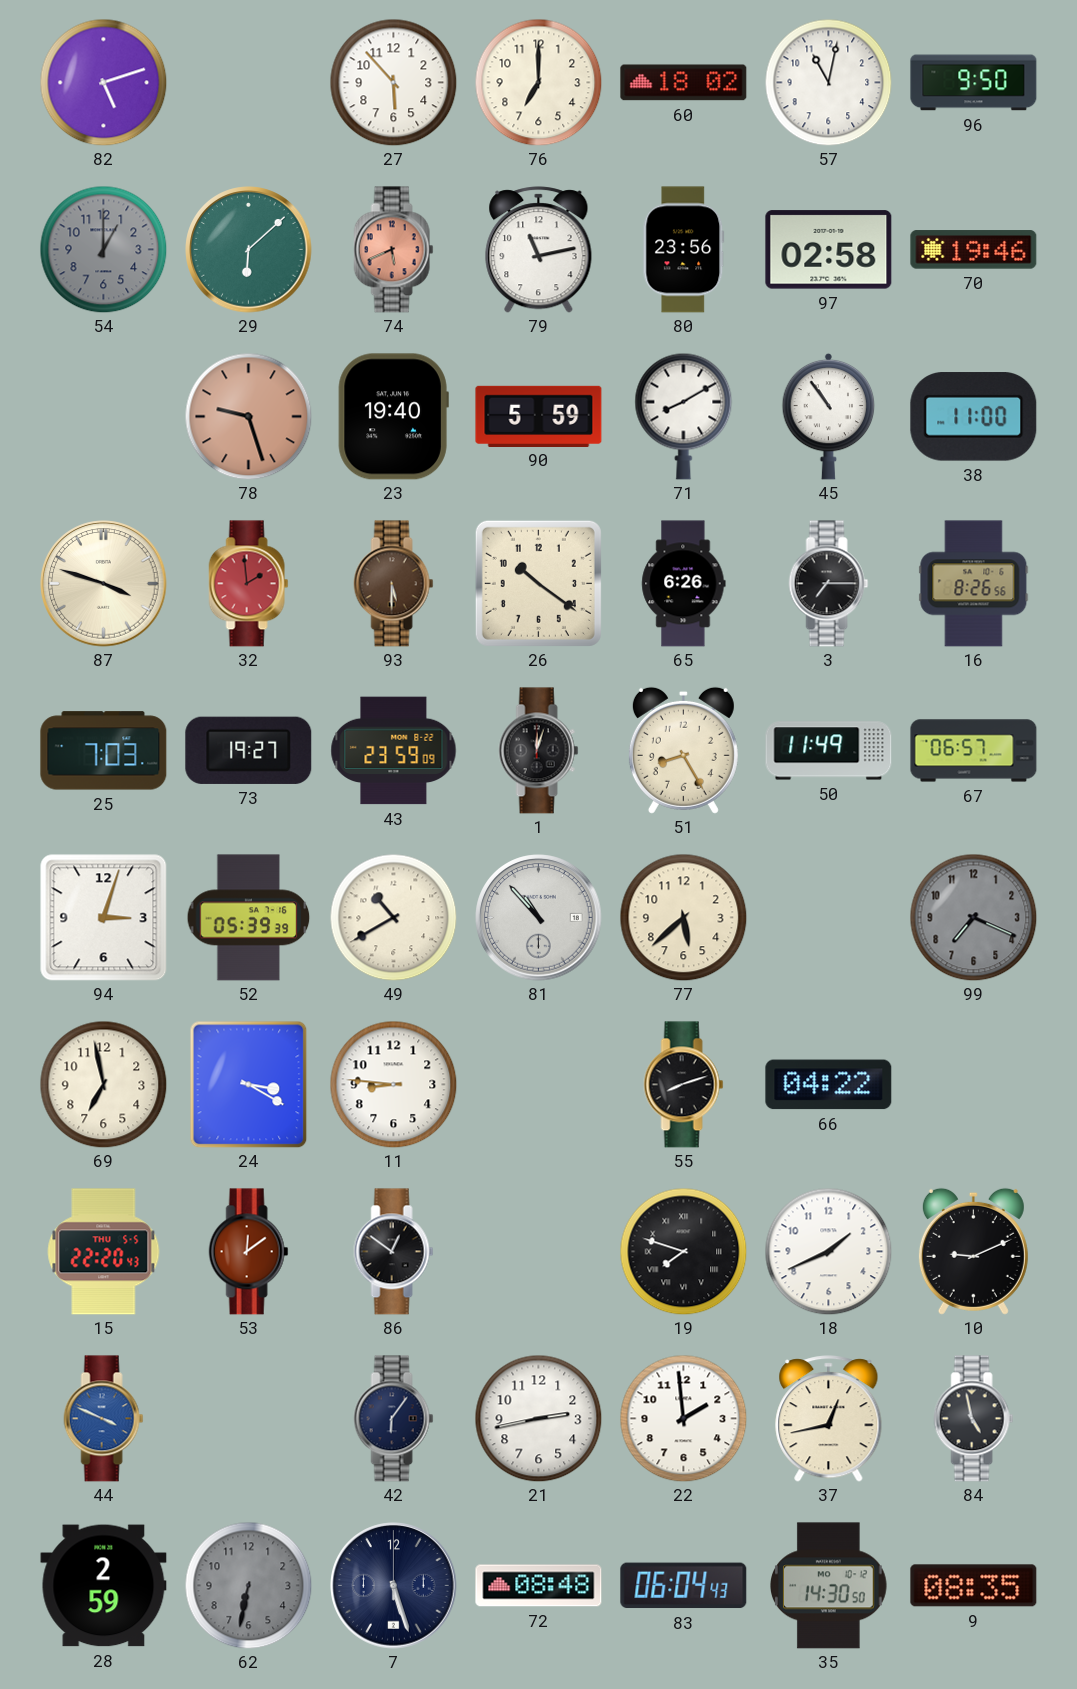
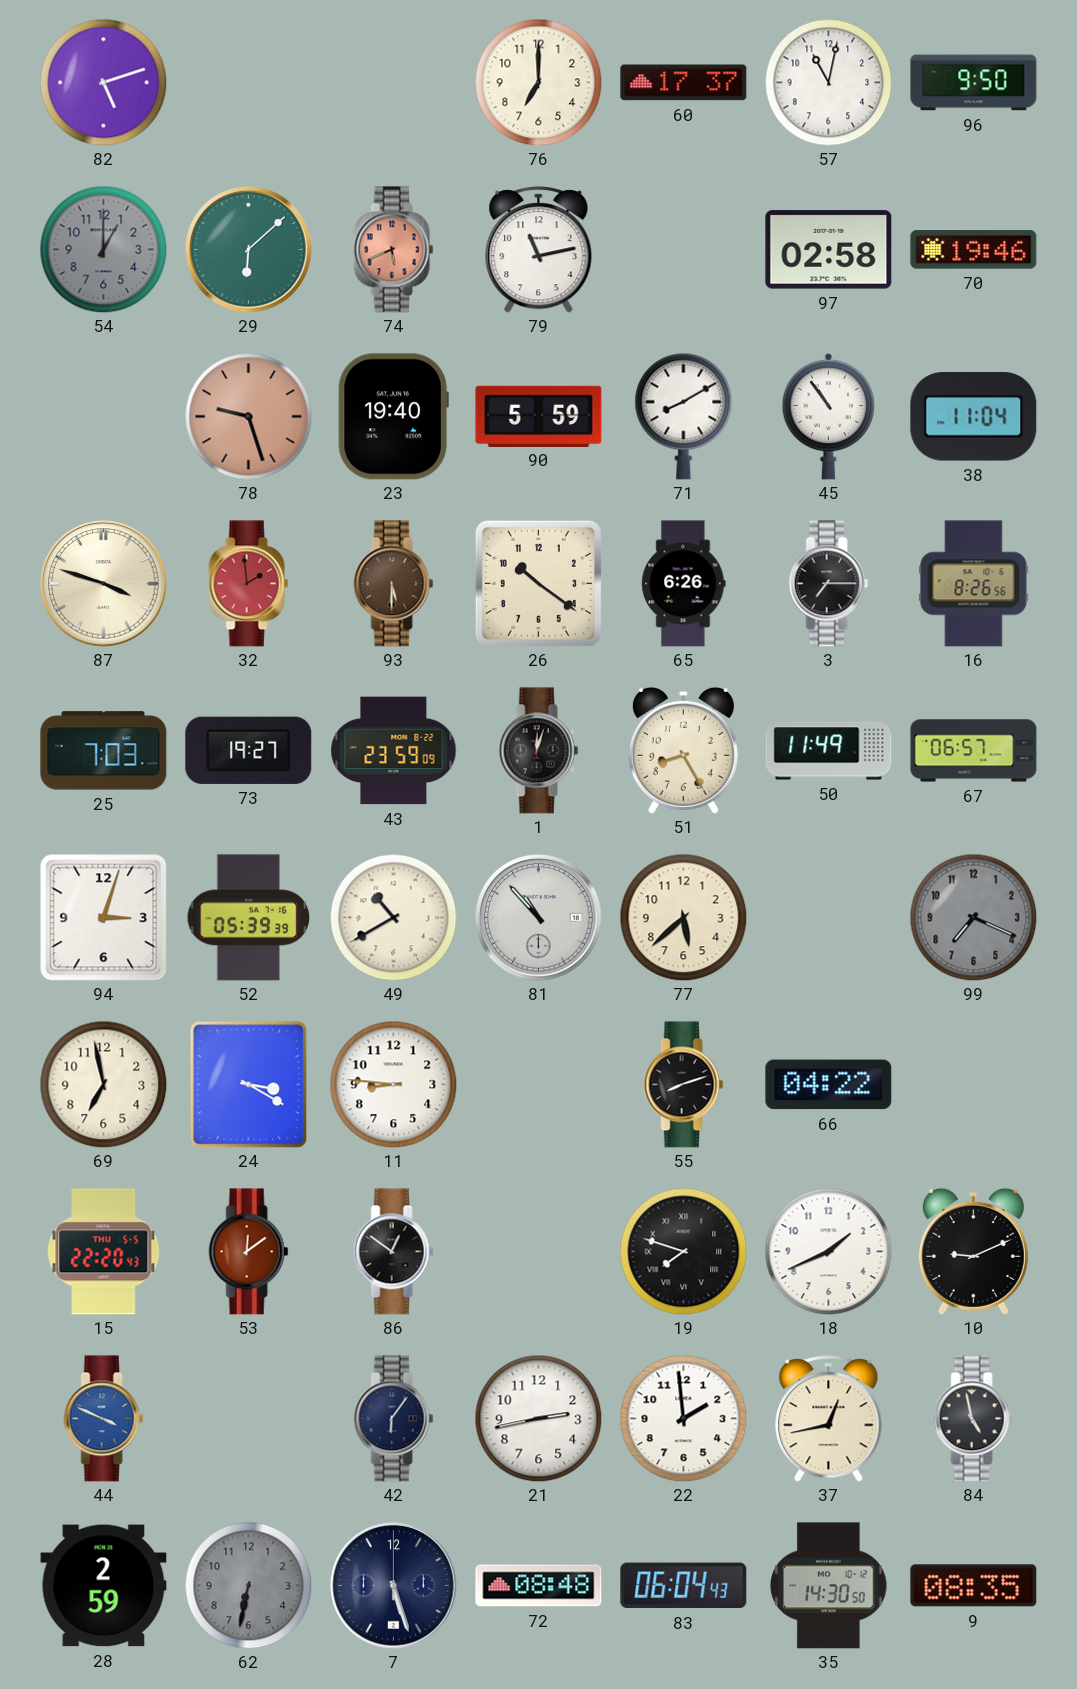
27: 5:53 -> none (393, 82)
60: 18:02 -> 17:37 (684, 83)
80: 23:56 -> none (684, 250)
38: 11:00 -> 11:04 (974, 417)
